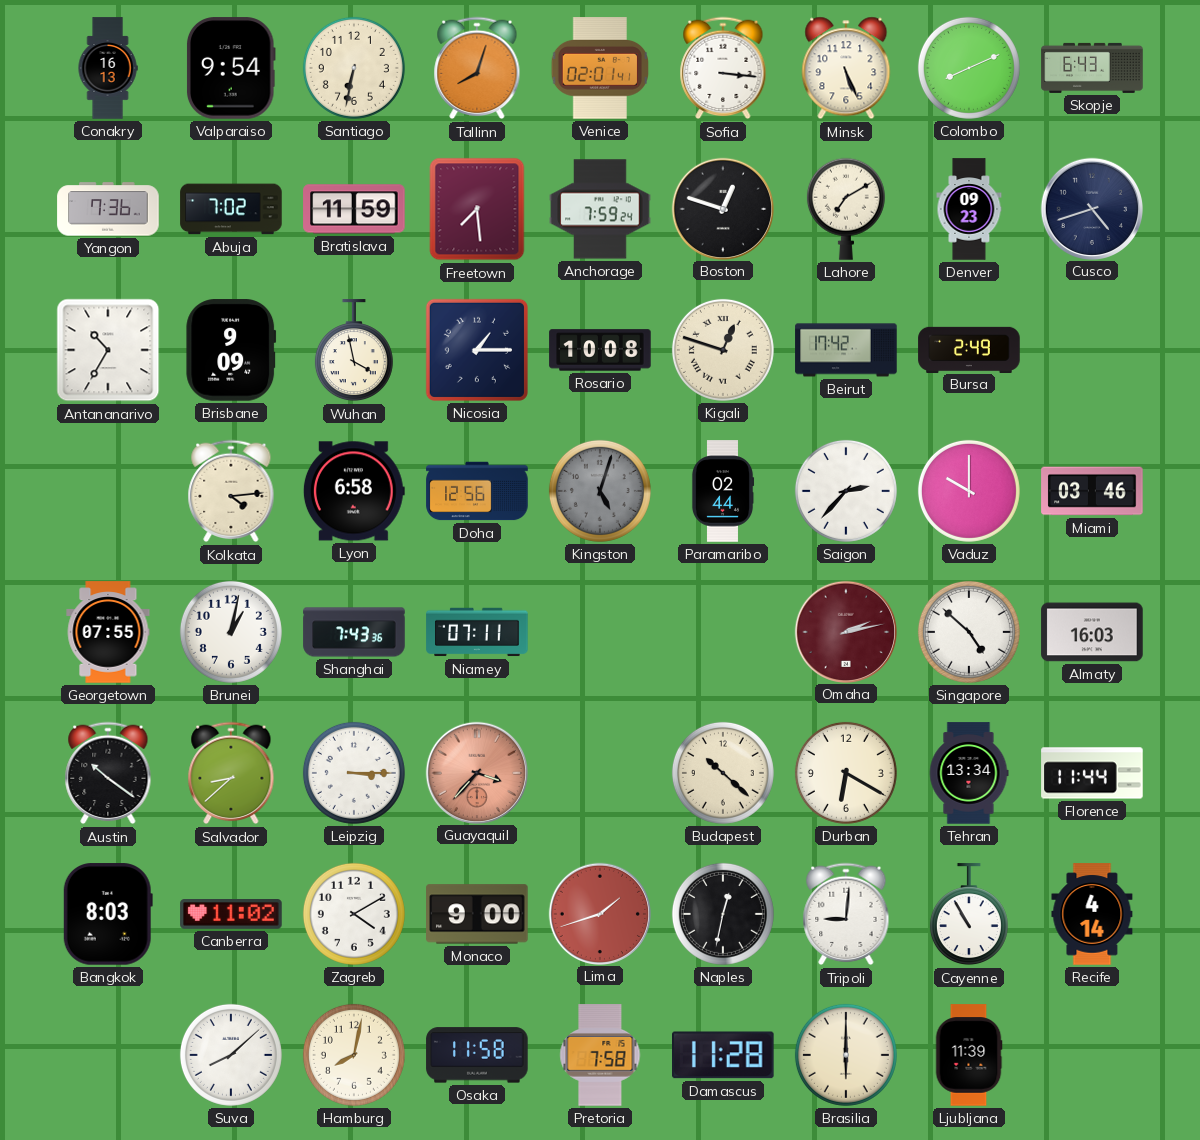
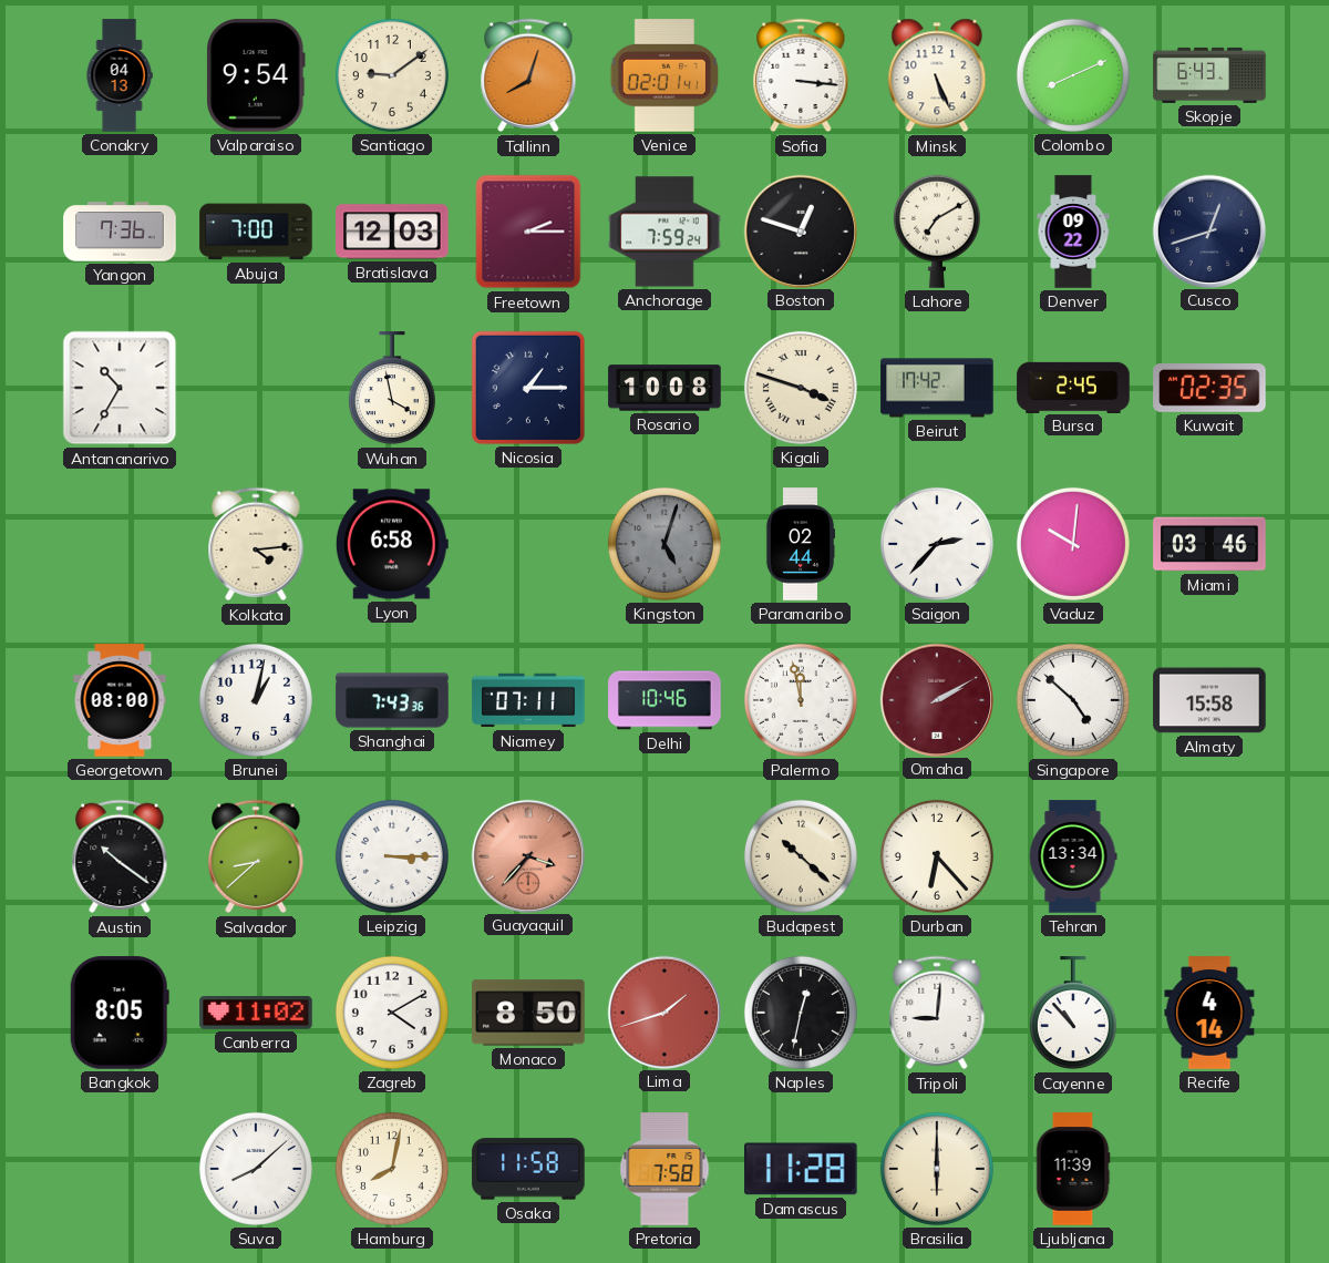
Conakry: 16:13 -> 04:13 (120, 75)
Santiago: 6:32 -> 9:09 (392, 75)
Abuja: 7:02 -> 7:00 (256, 232)
Bratislava: 11:59 -> 12:03 (392, 232)
Freetown: 7:29 -> 2:15 (528, 232)
Denver: 09:23 -> 09:22 (1073, 232)
Cusco: 4:42 -> 12:42 (1208, 230)
Brisbane: 9:09 -> none (231, 350)
Kigali: 12:48 -> 3:48 (801, 388)
Bursa: 2:49 -> 2:45 (1073, 387)
Kuwait: none -> 02:35 (1209, 389)
Doha: 12:56 -> none (477, 491)
Vaduz: 10:00 -> 10:01 (1073, 544)
Georgetown: 07:55 -> 08:00 (120, 700)
Delhi: none -> 10:46 (664, 700)
Palermo: none -> 11:58 (801, 700)
Omaha: 2:13 -> 2:10 (936, 699)
Almaty: 16:03 -> 15:58 (1209, 700)
Durban: 6:20 -> 6:23 (937, 856)
Florence: 11:44 -> none (1092, 773)
Bangkok: 8:03 -> 8:05 (120, 1013)
Monaco: 9:00 -> 8:50 (528, 1013)
Cayenne: 10:55 -> 10:53 (1073, 1014)
